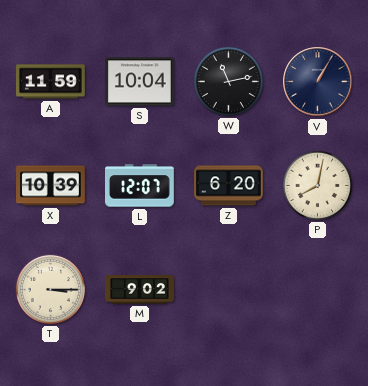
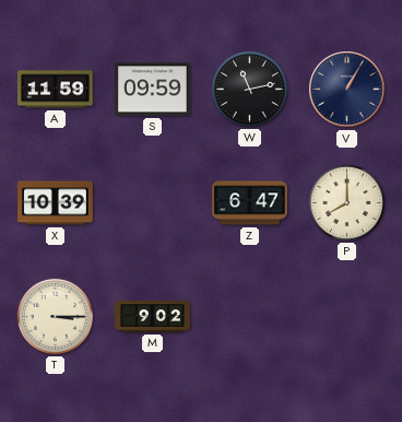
S: 10:04 -> 09:59 (153, 90)
L: 12:07 -> none (140, 186)
Z: 6:20 -> 6:47 (250, 203)
P: 8:02 -> 8:00 (346, 202)
